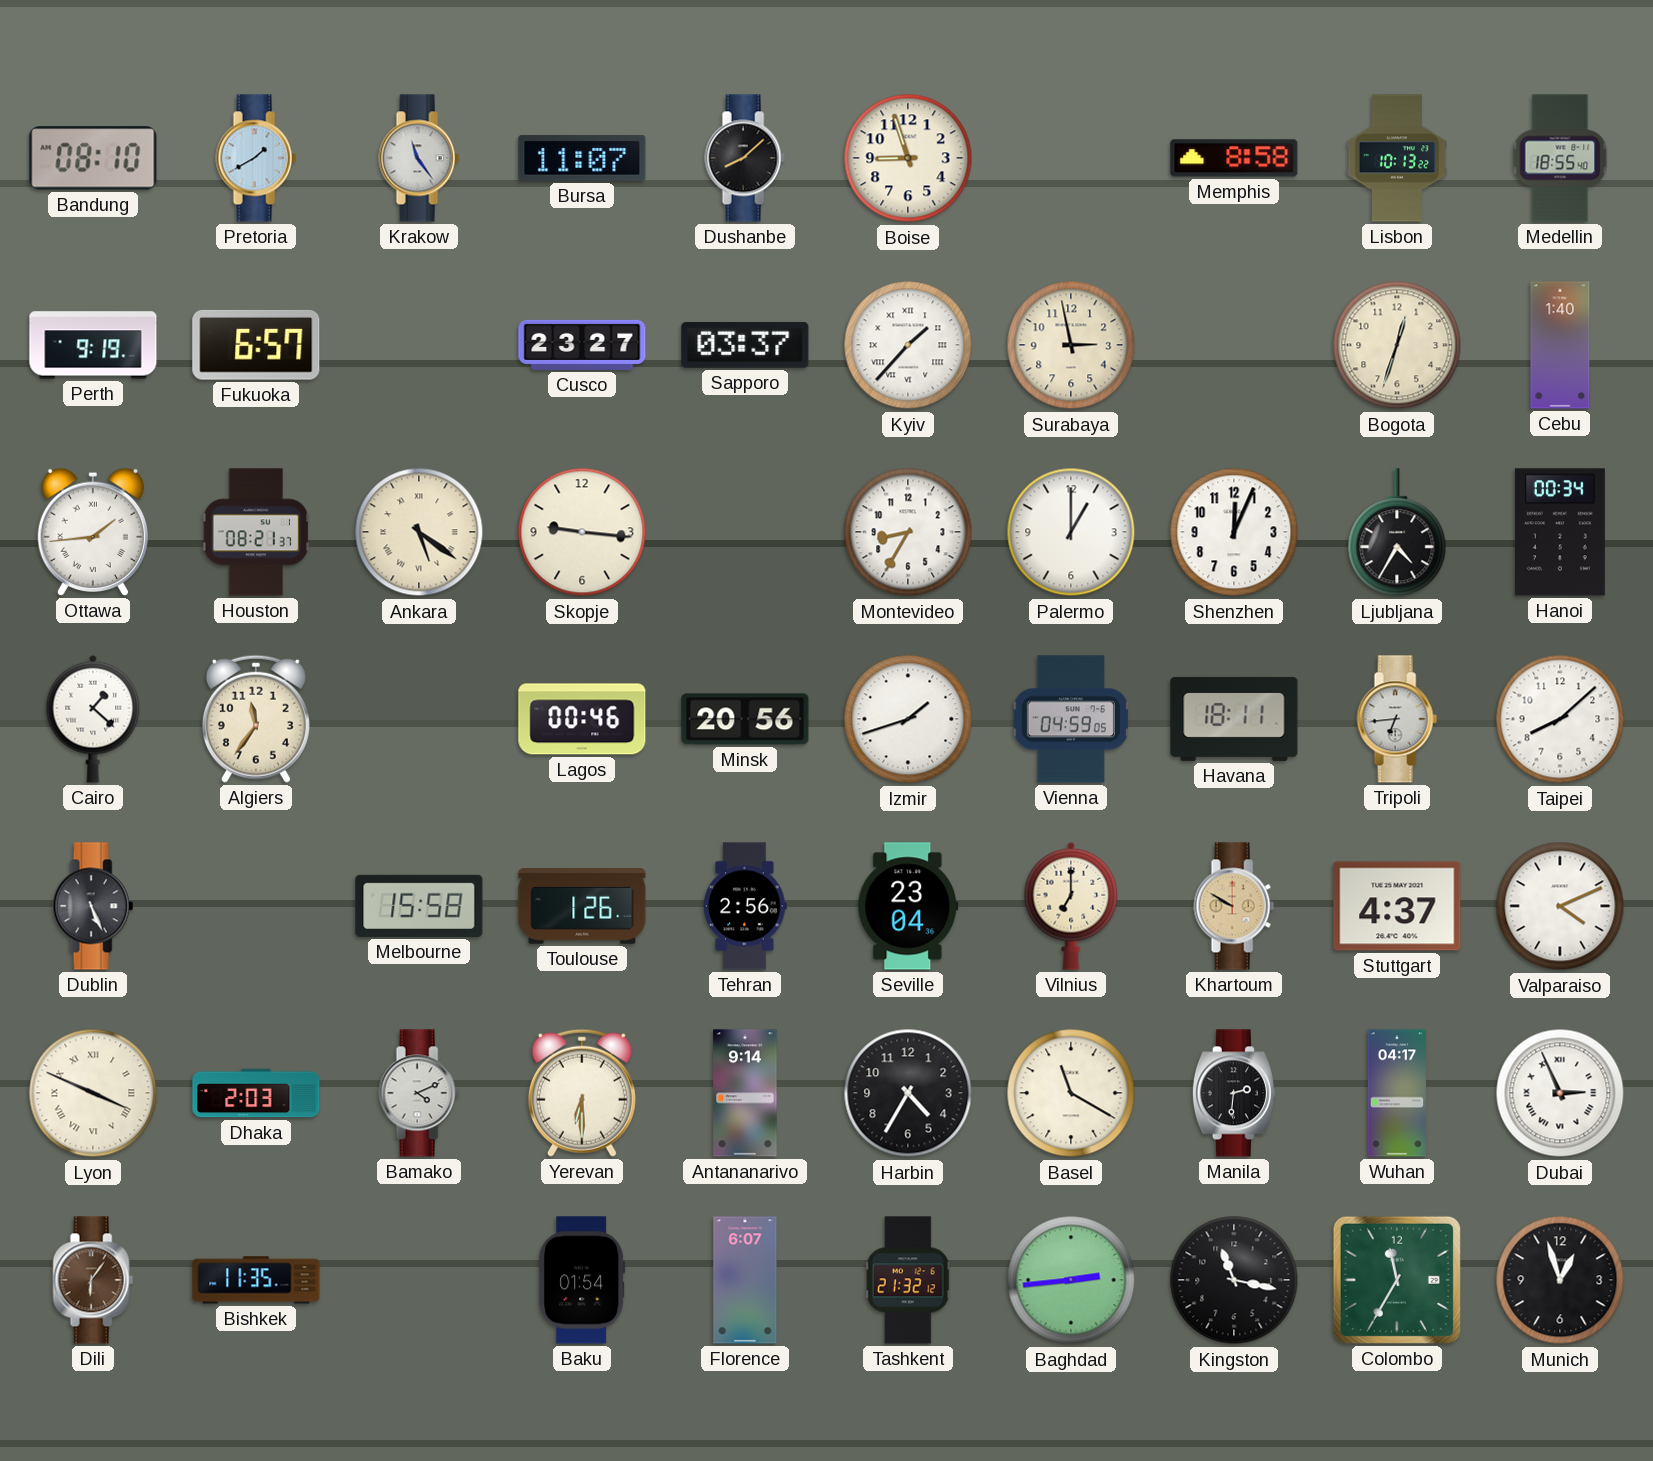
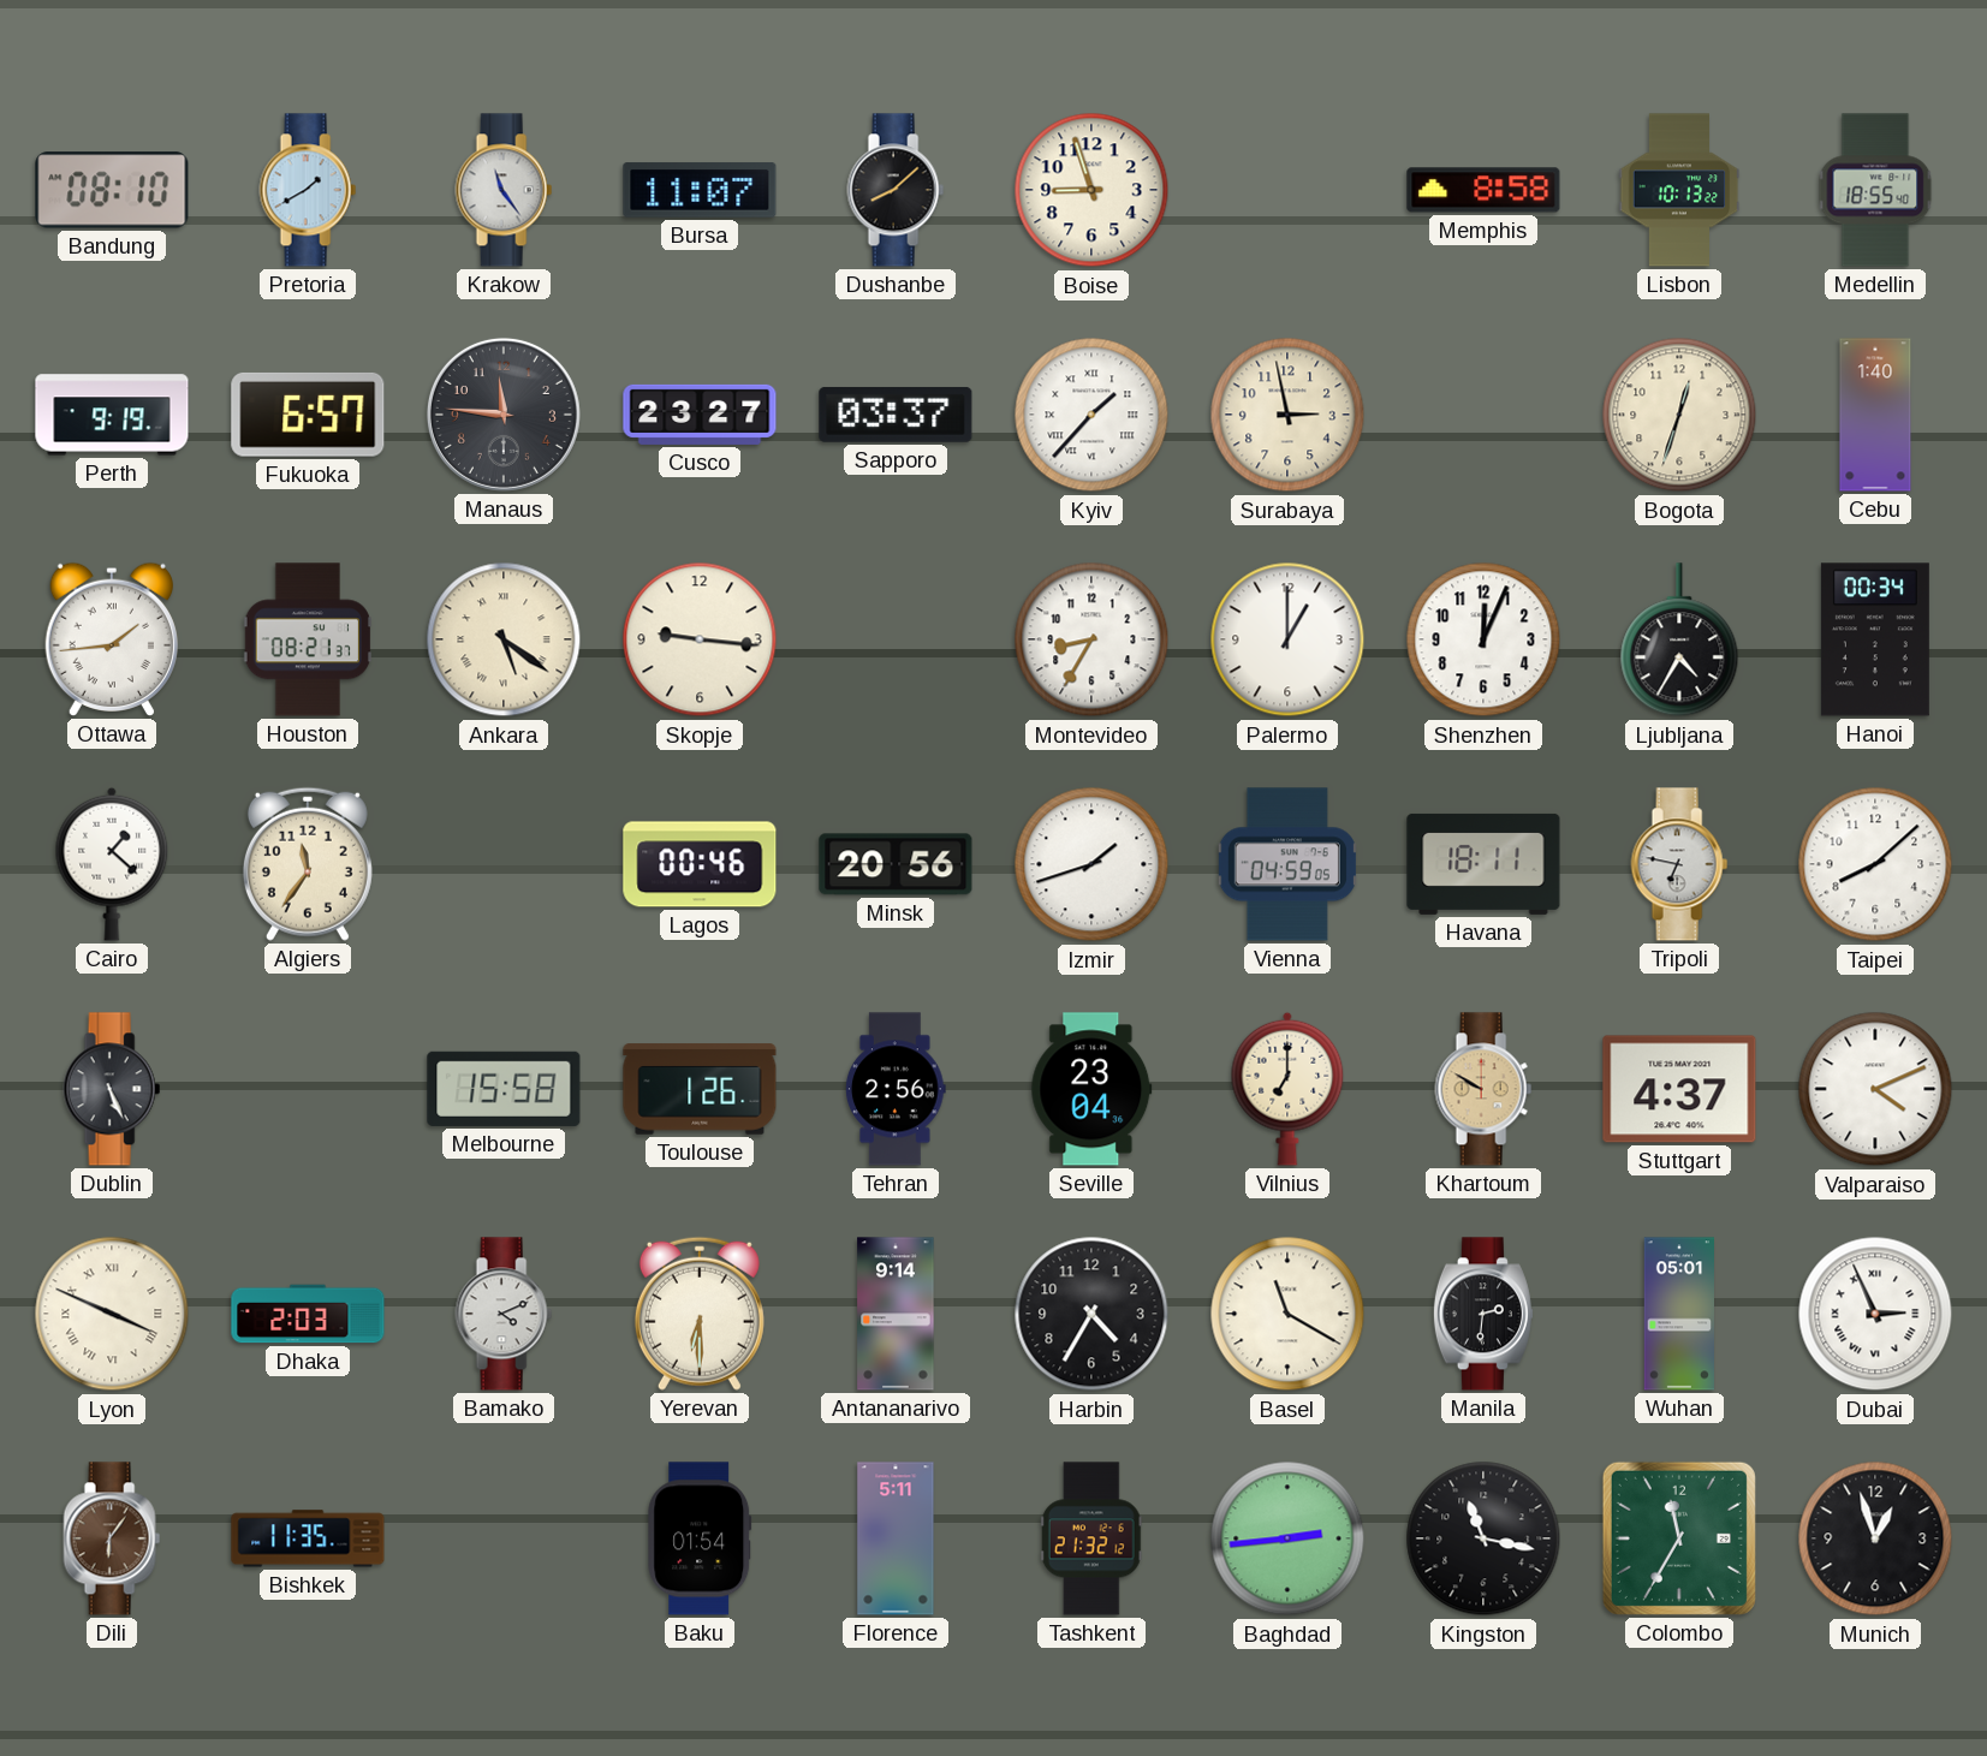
Manaus: none -> 11:46 (504, 415)
Tripoli: 6:44 -> 6:47 (1679, 864)
Wuhan: 04:17 -> 05:01 (1679, 1314)
Florence: 6:07 -> 5:11 (896, 1538)
